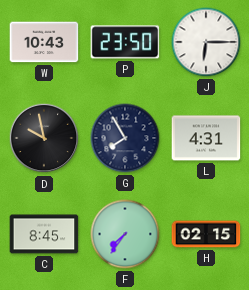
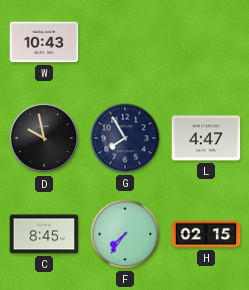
P: 23:50 -> none (125, 42)
J: 6:15 -> none (206, 42)
L: 4:31 -> 4:47 (206, 138)
